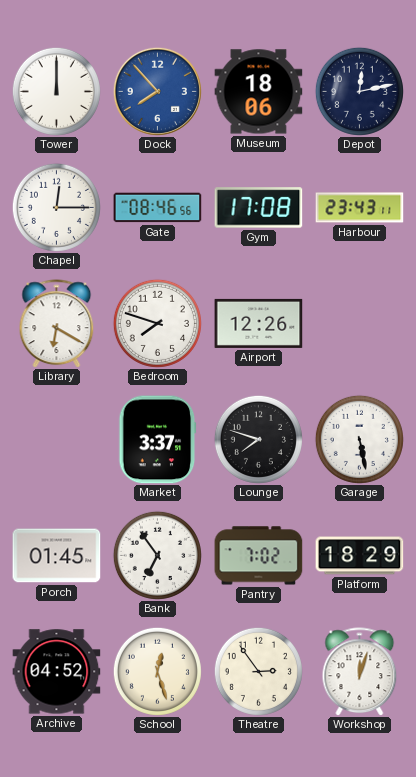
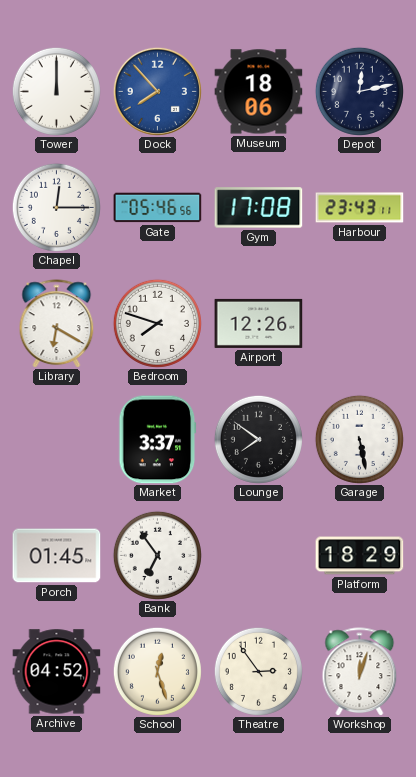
Gate: 08:46 -> 05:46 (158, 208)
Lounge: 7:48 -> 7:51 (258, 439)
Pantry: 7:02 -> none (259, 556)
